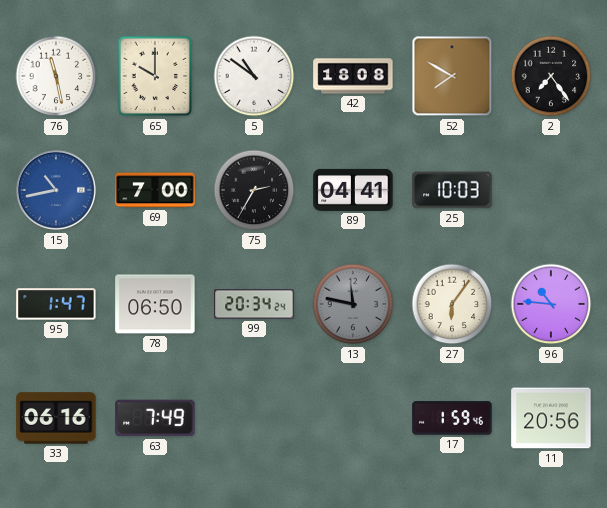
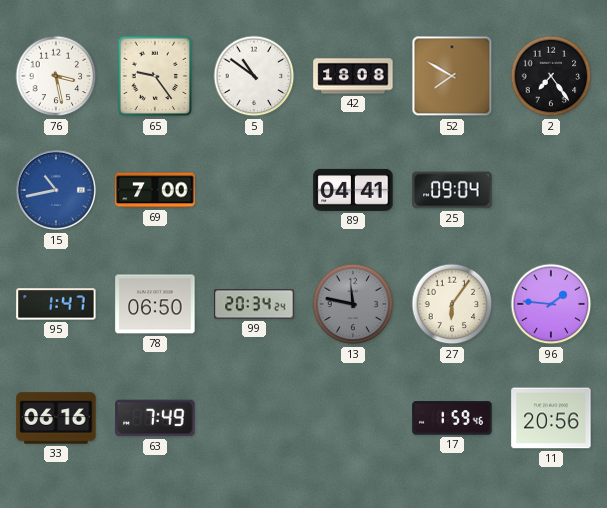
76: 11:28 -> 3:28 (56, 76)
65: 10:00 -> 9:24 (155, 76)
75: 2:35 -> none (254, 190)
25: 10:03 -> 09:04 (452, 190)
96: 10:46 -> 1:46 (551, 304)
